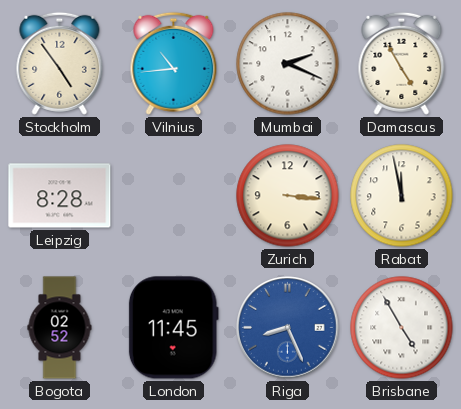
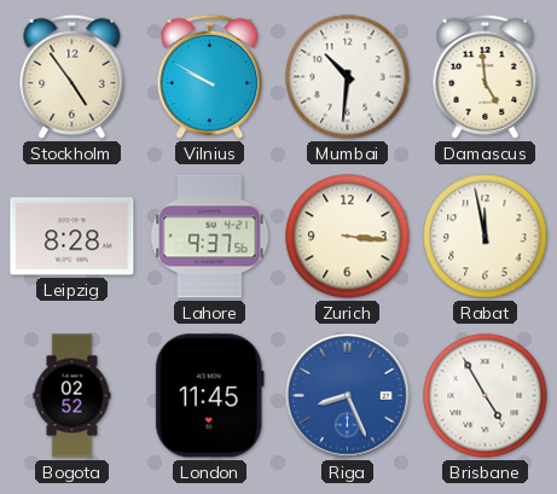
Vilnius: 10:44 -> 9:50 (210, 76)
Mumbai: 2:19 -> 10:31 (348, 77)
Damascus: 4:55 -> 4:59 (486, 76)
Lahore: none -> 9:37 (210, 237)
